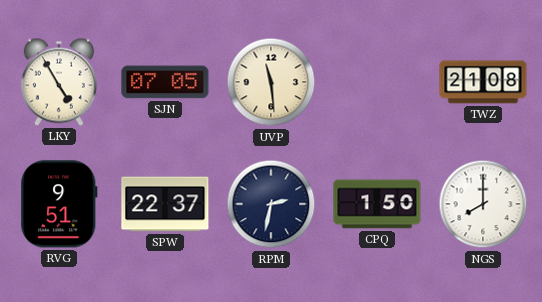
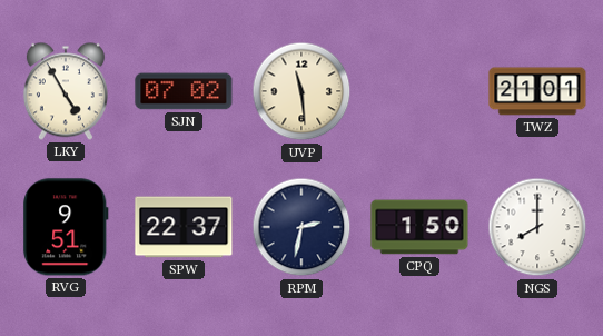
SJN: 07:05 -> 07:02 (184, 91)
TWZ: 21:08 -> 21:01 (537, 91)
